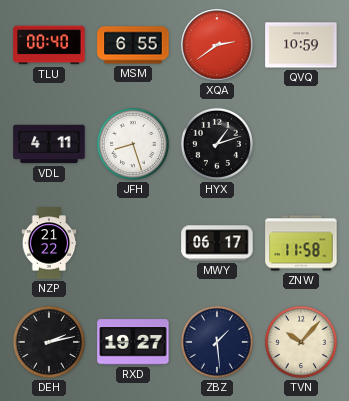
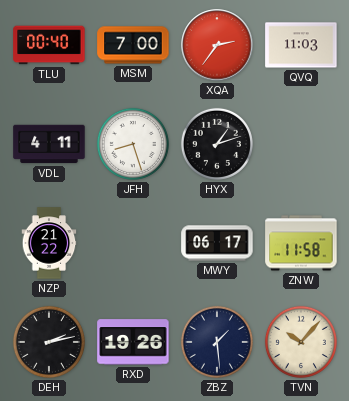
MSM: 6:55 -> 7:00 (133, 45)
XQA: 2:39 -> 2:36 (217, 45)
QVQ: 10:59 -> 11:03 (301, 45)
RXD: 19:27 -> 19:26 (133, 342)
